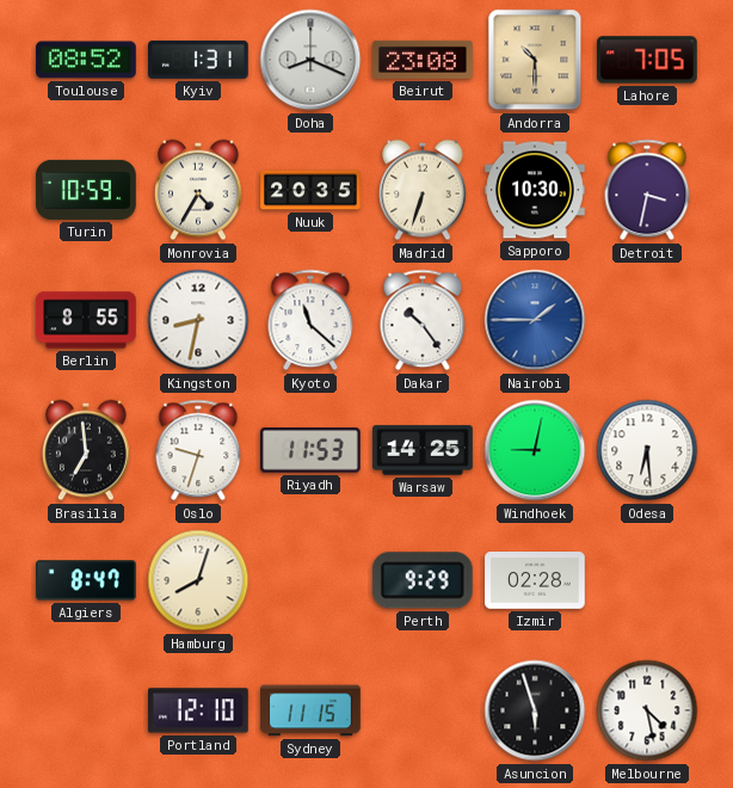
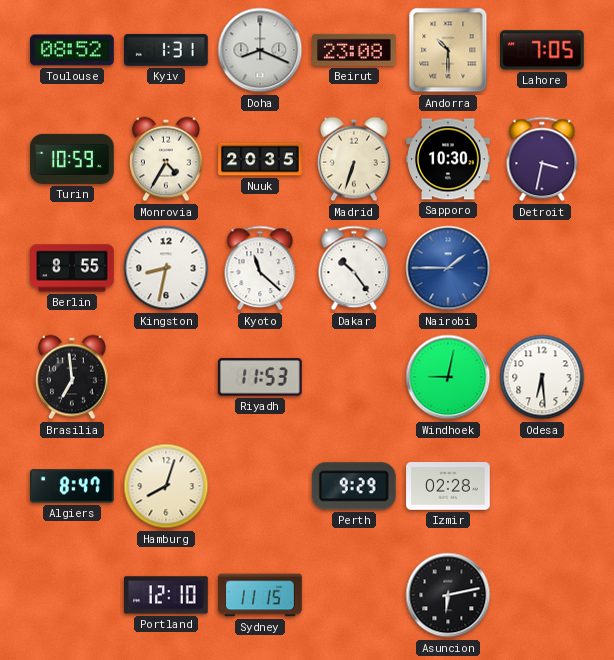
Oslo: 9:33 -> none (198, 450)
Warsaw: 14:25 -> none (423, 450)
Asuncion: 5:57 -> 6:13 (448, 595)
Melbourne: 4:28 -> none (647, 710)
